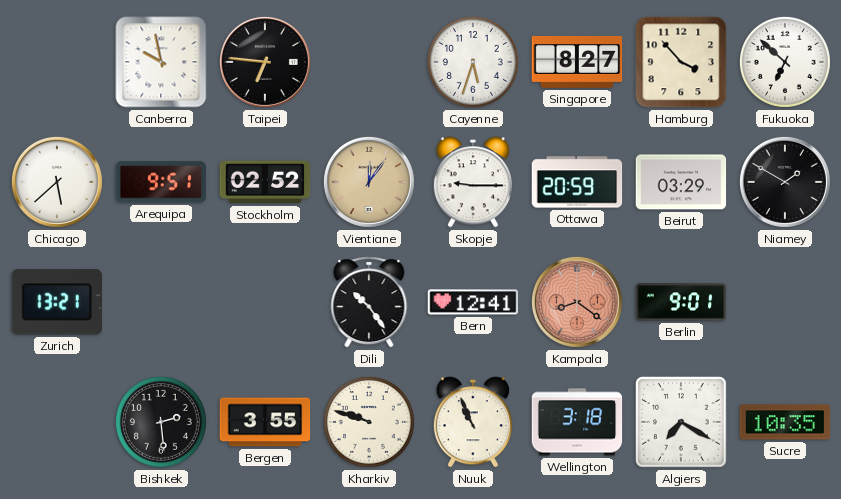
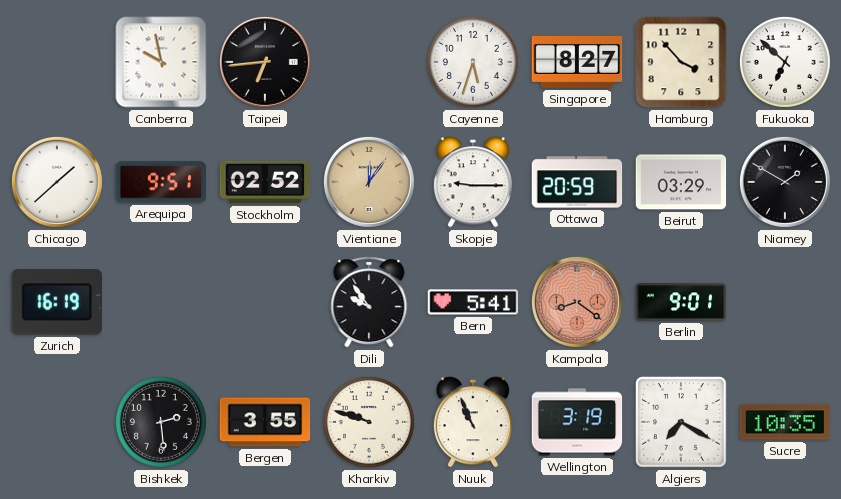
Taipei: 6:46 -> 6:44 (265, 62)
Chicago: 5:38 -> 1:38 (57, 182)
Zurich: 13:21 -> 16:19 (57, 302)
Dili: 10:24 -> 9:54 (369, 302)
Bern: 12:41 -> 5:41 (473, 302)
Wellington: 3:18 -> 3:19 (577, 422)
